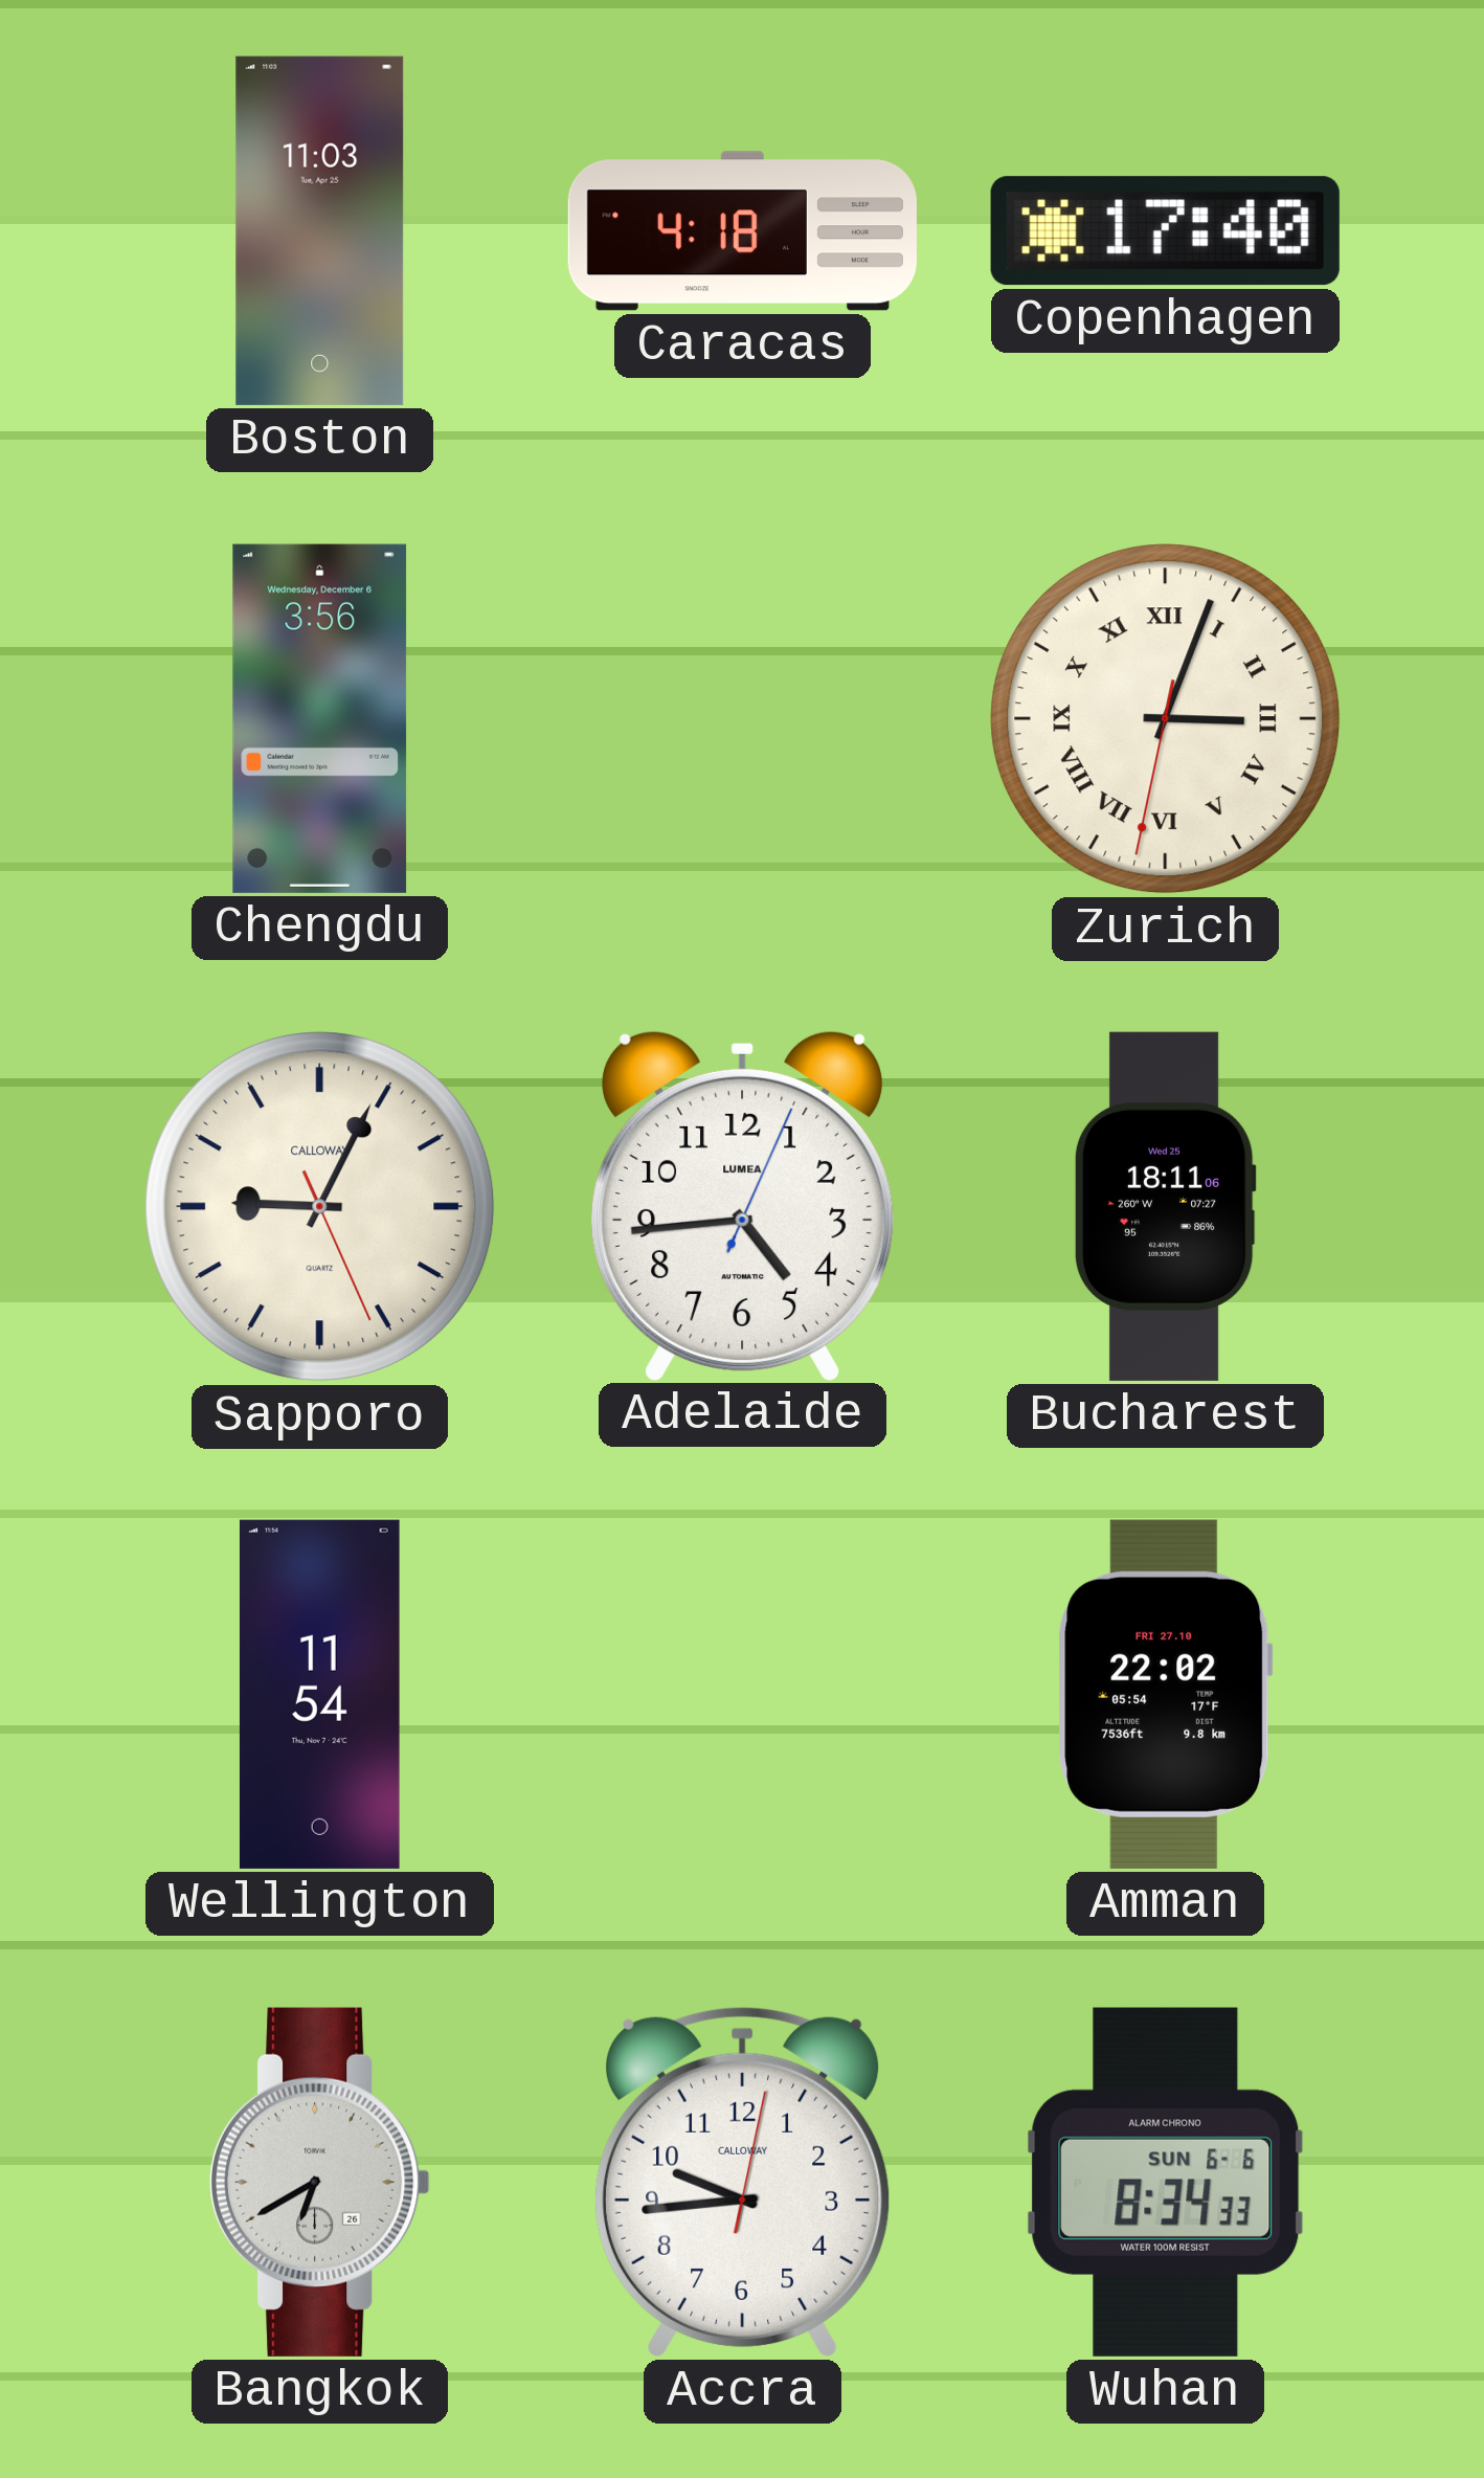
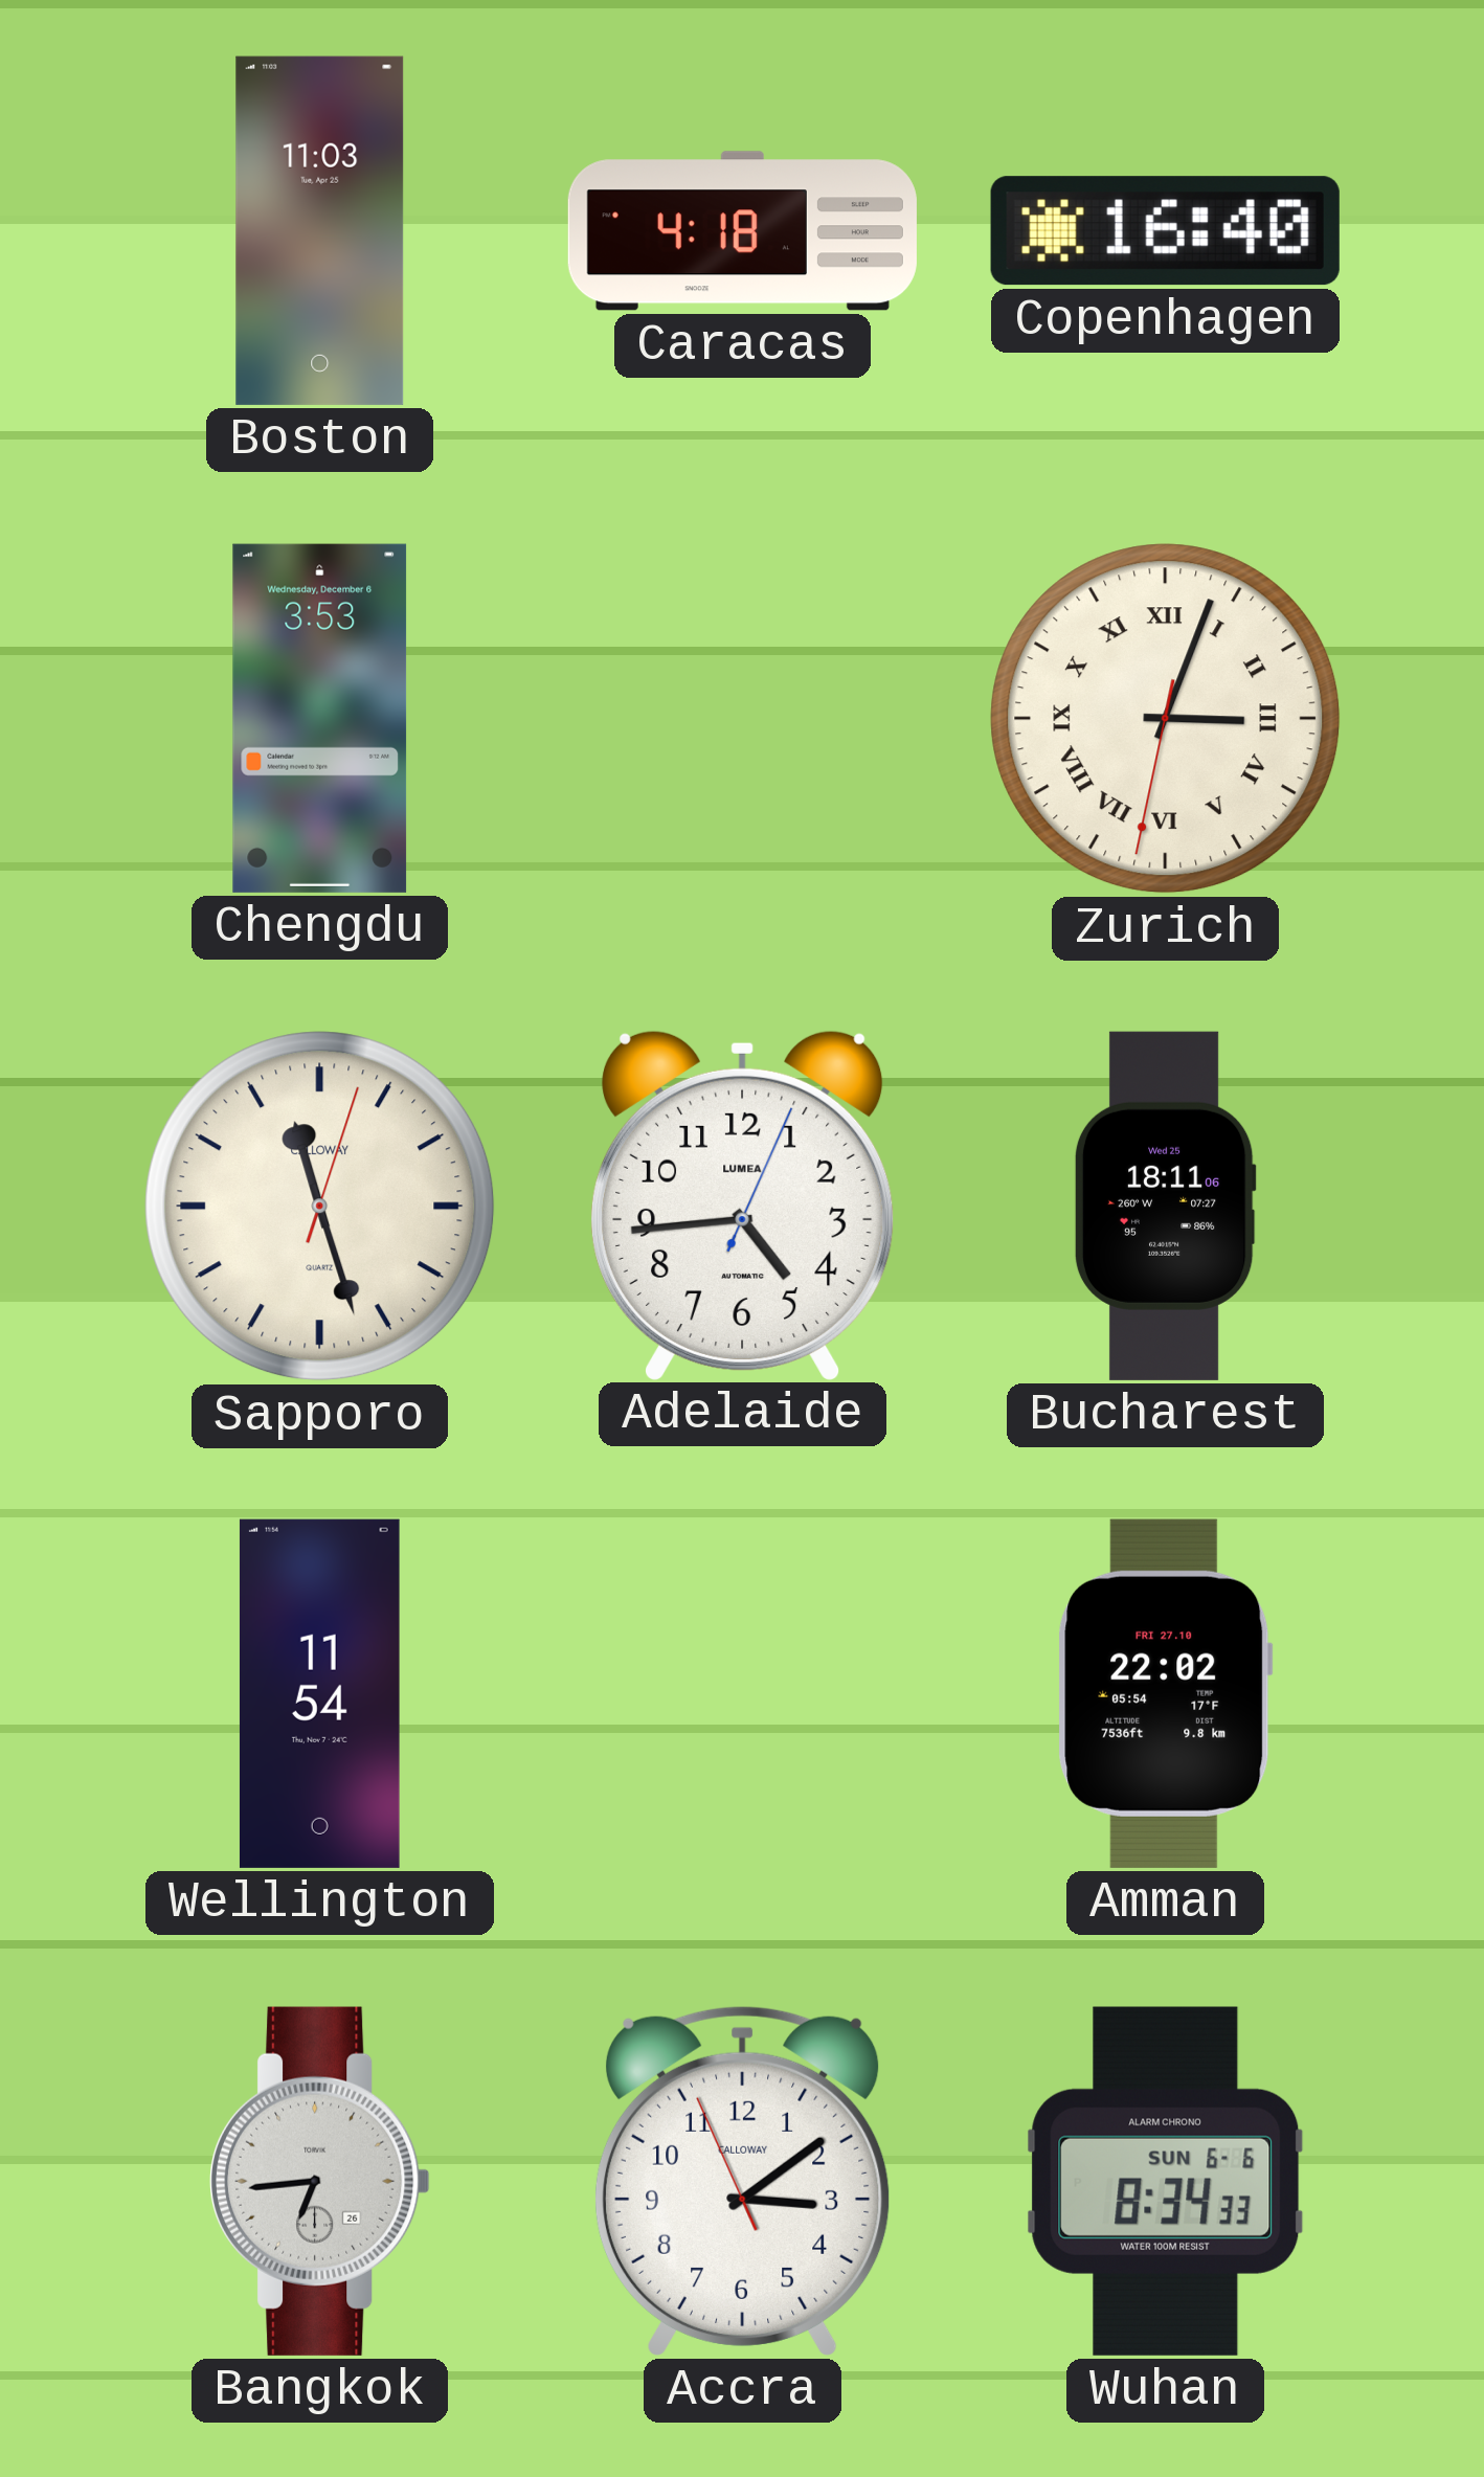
Copenhagen: 17:40 -> 16:40 (1165, 231)
Chengdu: 3:56 -> 3:53 (320, 718)
Sapporo: 9:04 -> 11:27 (320, 1207)
Bangkok: 6:40 -> 6:44 (320, 2181)
Accra: 9:44 -> 3:08 (742, 2181)
